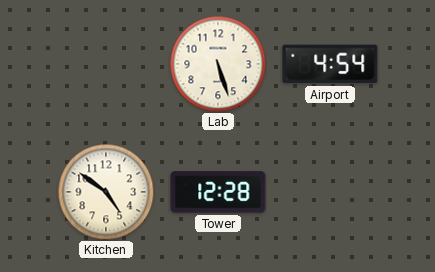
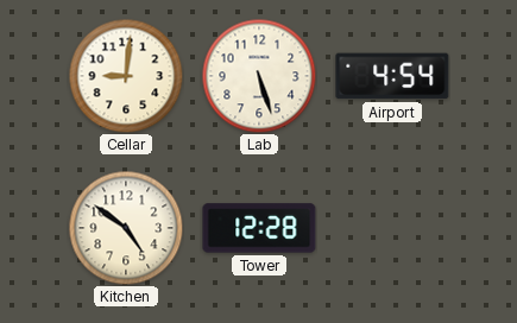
Cellar: none -> 9:01 (126, 76)
